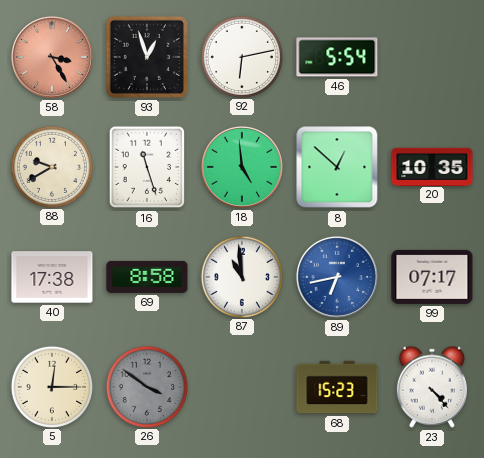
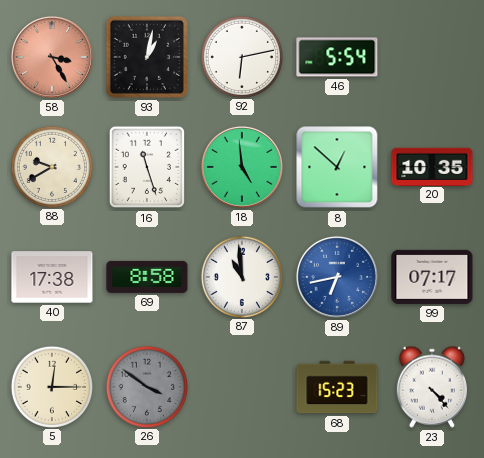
93: 12:57 -> 1:02 (147, 57)
